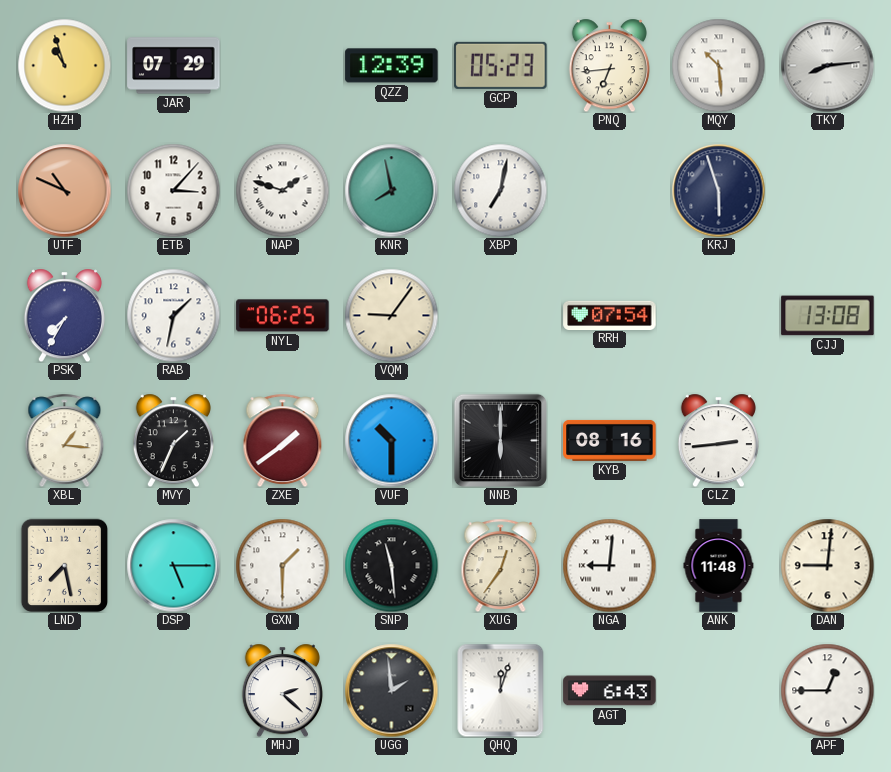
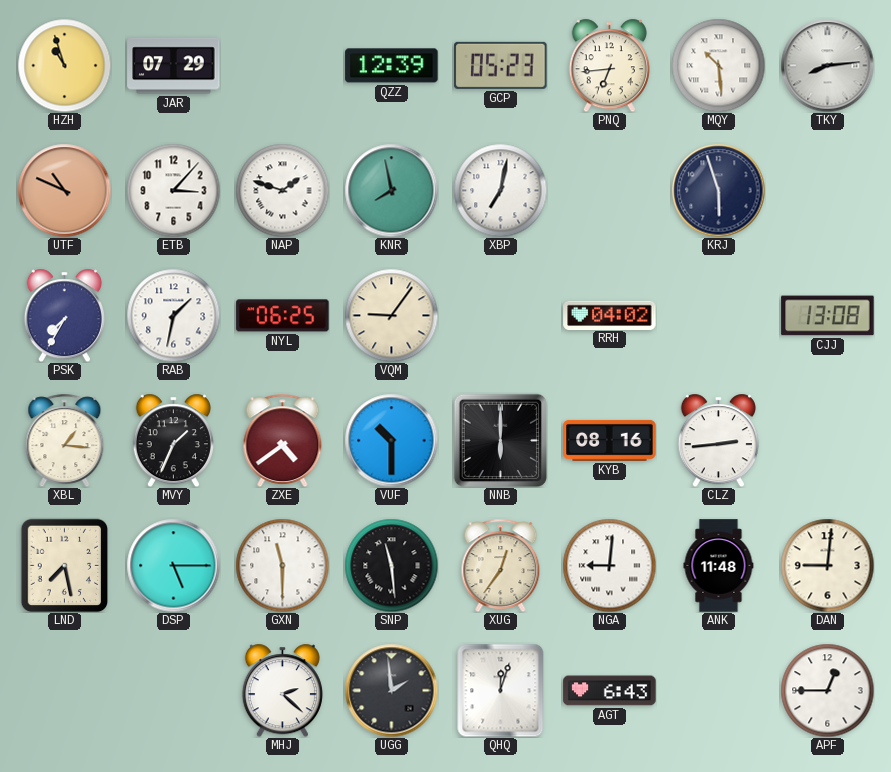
RRH: 07:54 -> 04:02 (610, 315)
ZXE: 1:39 -> 4:39 (283, 440)
GXN: 1:30 -> 11:30 (282, 565)
